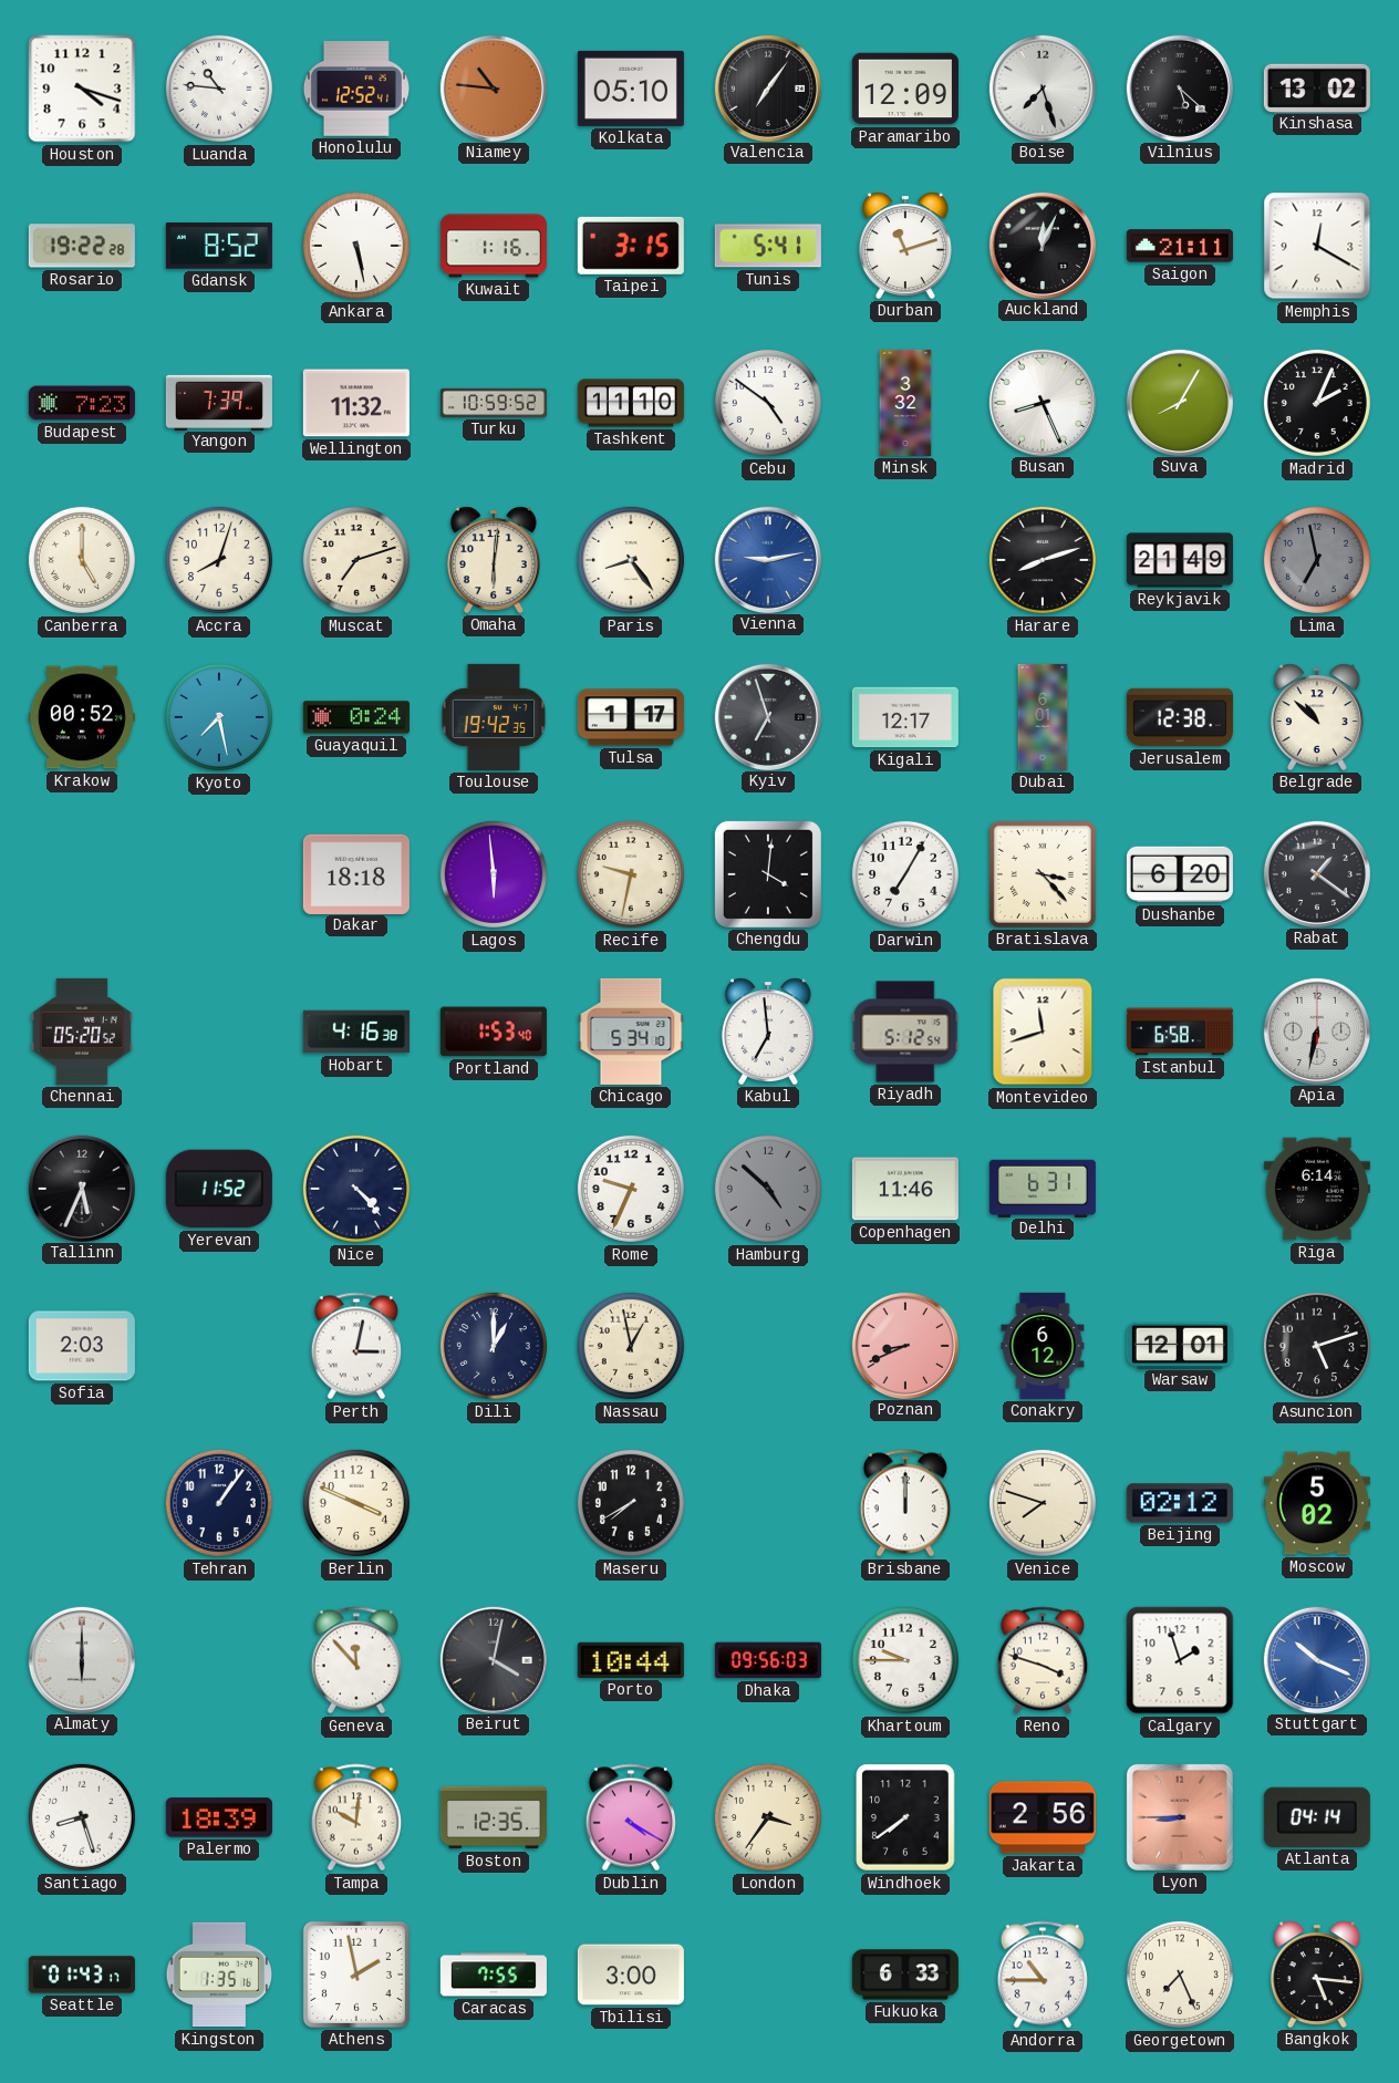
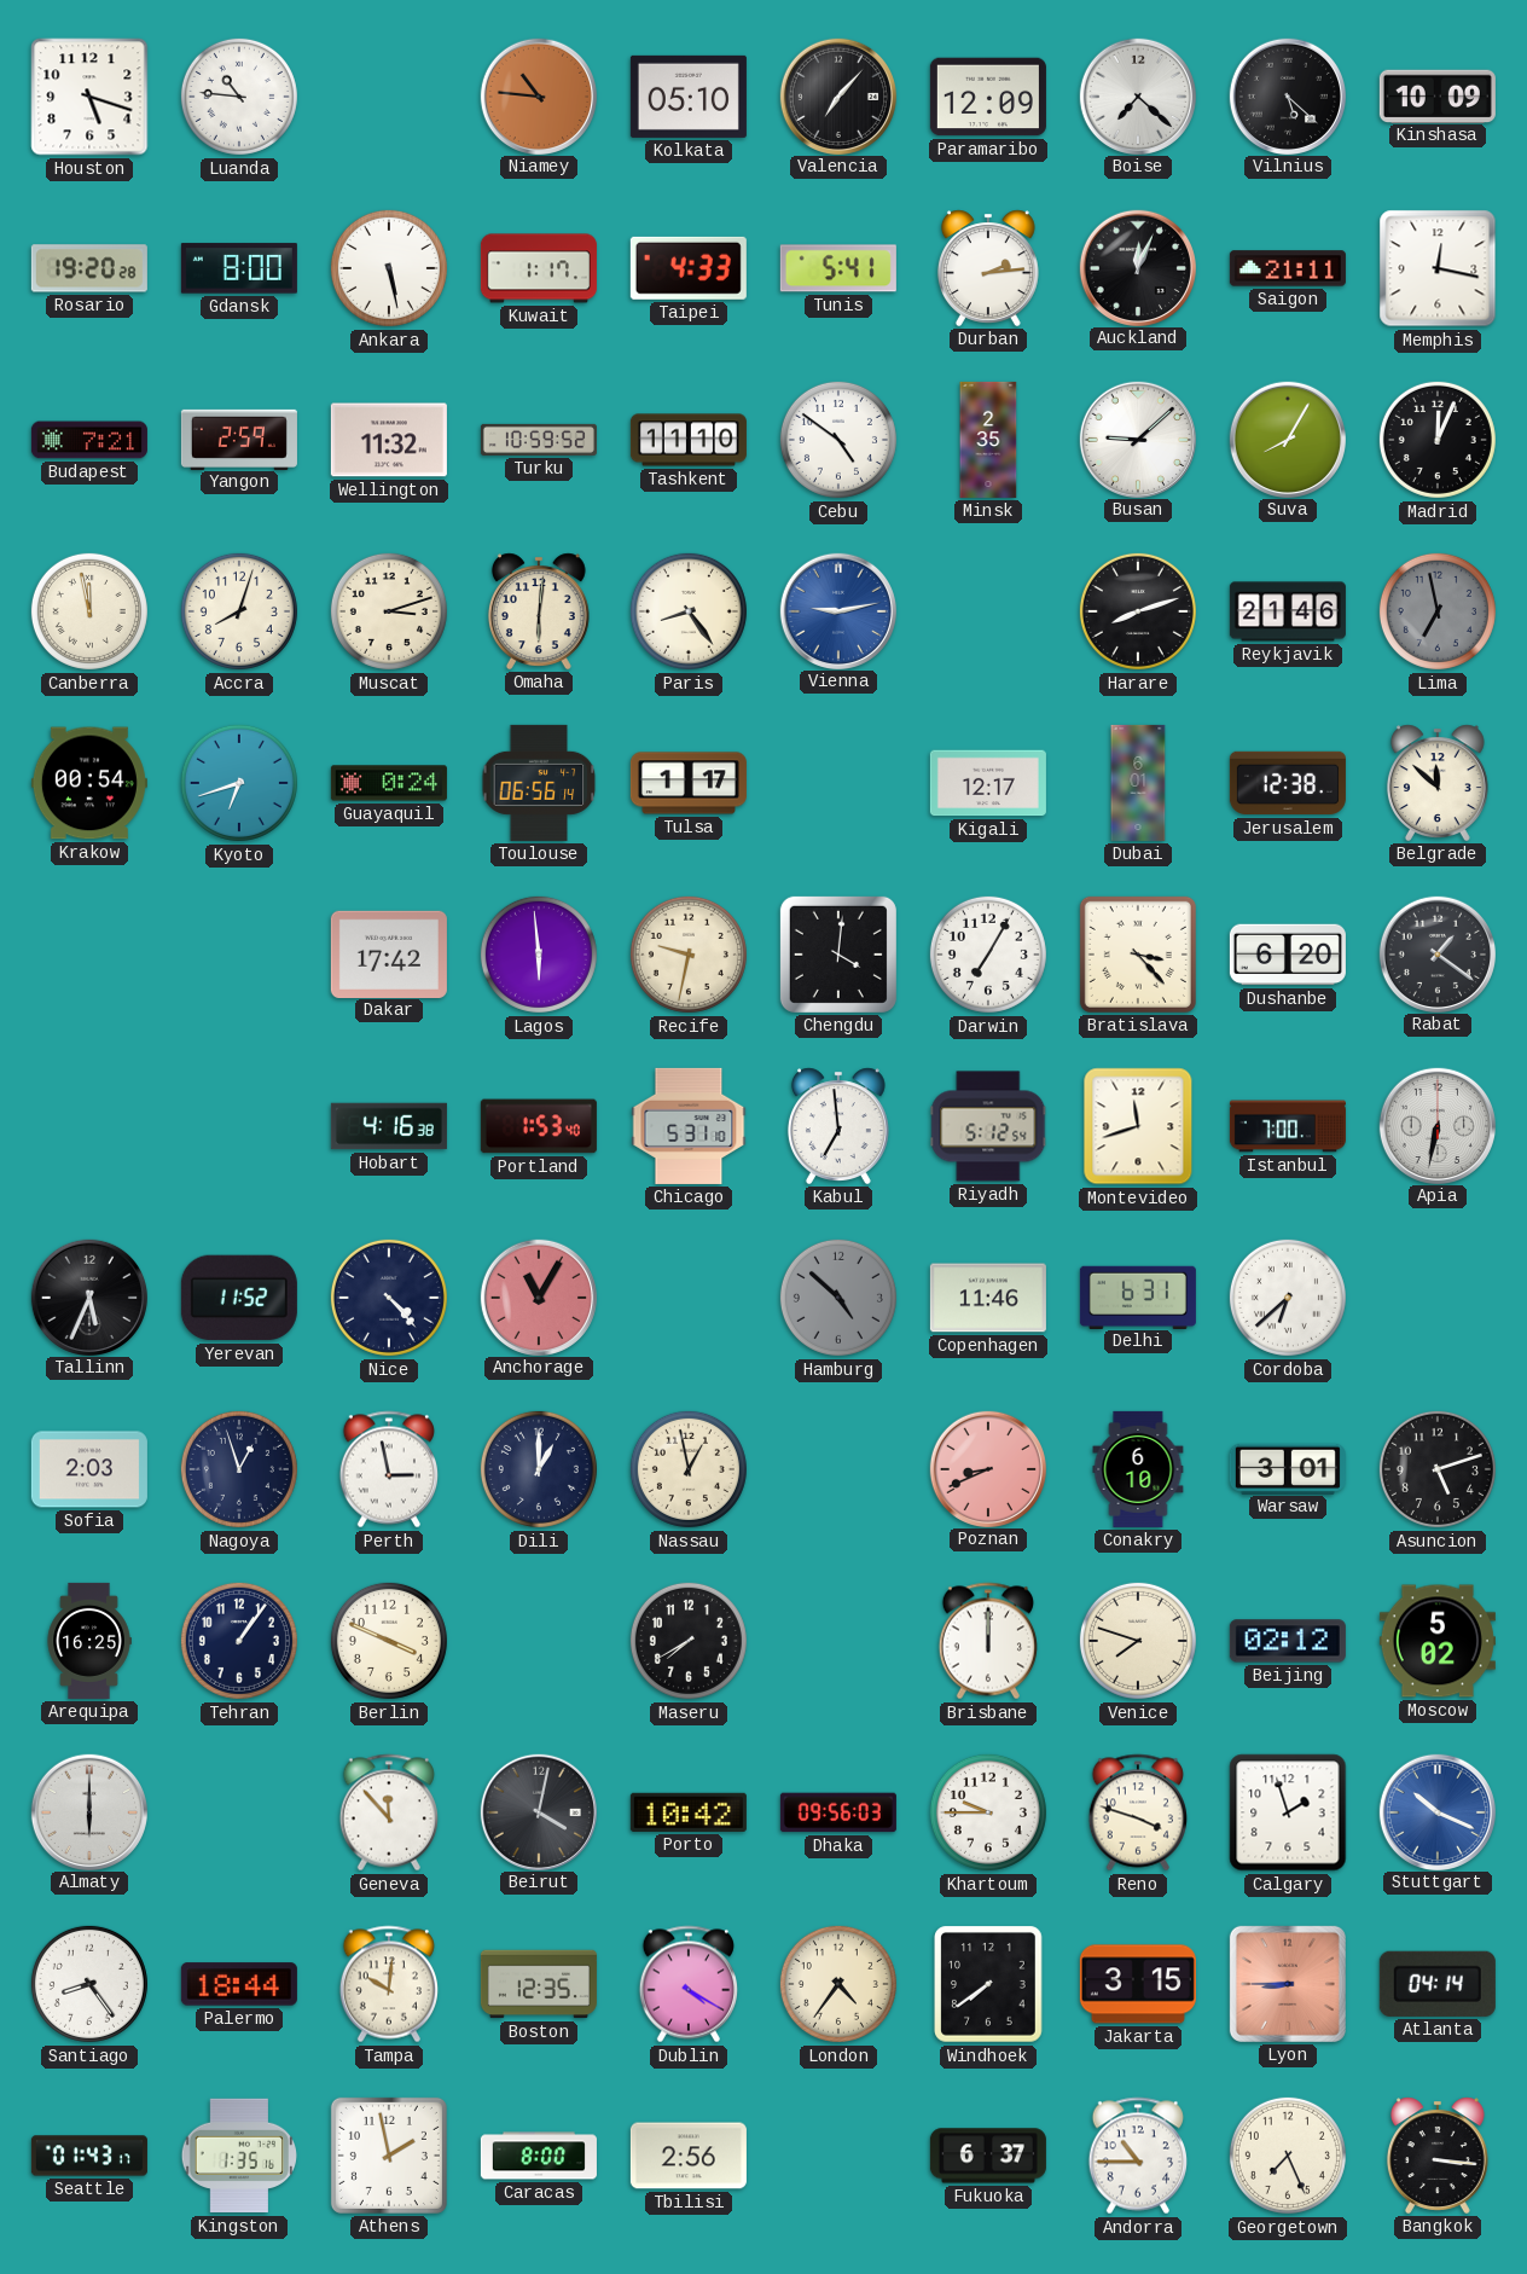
Houston: 4:18 -> 5:18 (89, 97)
Honolulu: 12:52 -> none (356, 89)
Valencia: 7:06 -> 7:07 (837, 95)
Boise: 7:27 -> 7:22 (1137, 95)
Kinshasa: 13:02 -> 10:09 (1438, 95)
Rosario: 19:22 -> 19:20 (89, 268)
Gdansk: 8:52 -> 8:00 (239, 268)
Kuwait: 1:16 -> 1:17 (539, 268)
Taipei: 3:15 -> 4:33 (689, 268)
Durban: 11:12 -> 2:14 (988, 268)
Memphis: 12:20 -> 12:17 (1438, 268)
Budapest: 7:23 -> 7:21 (89, 440)
Yangon: 7:39 -> 2:59 (239, 439)
Minsk: 3:32 -> 2:35 (988, 440)
Busan: 8:26 -> 9:08 (1137, 439)
Madrid: 2:04 -> 12:04 (1438, 440)
Canberra: 5:00 -> 11:58 (89, 611)
Muscat: 7:12 -> 3:12 (389, 611)
Reykjavik: 21:49 -> 21:46 (1288, 611)
Krakow: 00:52 -> 00:54 (89, 783)
Kyoto: 7:28 -> 6:42 (239, 783)
Toulouse: 19:42 -> 06:56 (539, 783)
Kyiv: 6:57 -> none (767, 716)
Belgrade: 10:52 -> 11:52 (1438, 783)
Dakar: 18:18 -> 17:42 (389, 953)
Chennai: 05:20 -> none (82, 1032)
Chicago: 5:34 -> 5:31 (689, 1126)
Istanbul: 6:58 -> 7:00 (1288, 1126)
Anchorage: none -> 11:05 (538, 1296)
Rome: 9:34 -> none (631, 1189)
Cordoba: none -> 6:38 (1288, 1298)
Riga: 6:14 -> none (1317, 1189)
Nagoya: none -> 12:57 (239, 1469)
Perth: 3:02 -> 2:58 (388, 1469)
Conakry: 6:12 -> 6:10 (1138, 1469)
Warsaw: 12:01 -> 3:01 (1288, 1468)
Arequipa: none -> 16:25 (89, 1641)
Porto: 10:44 -> 10:42 (689, 1812)
Santiago: 8:27 -> 8:24 (89, 1984)
Palermo: 18:39 -> 18:44 (239, 1984)
London: 3:36 -> 4:36 (838, 1984)
Jakarta: 2:56 -> 3:15 (1138, 1984)
Caracas: 7:55 -> 8:00 (539, 2156)
Tbilisi: 3:00 -> 2:56 (689, 2156)
Fukuoka: 6:33 -> 6:37 (988, 2156)
Bangkok: 5:16 -> 3:16 (1438, 2156)
